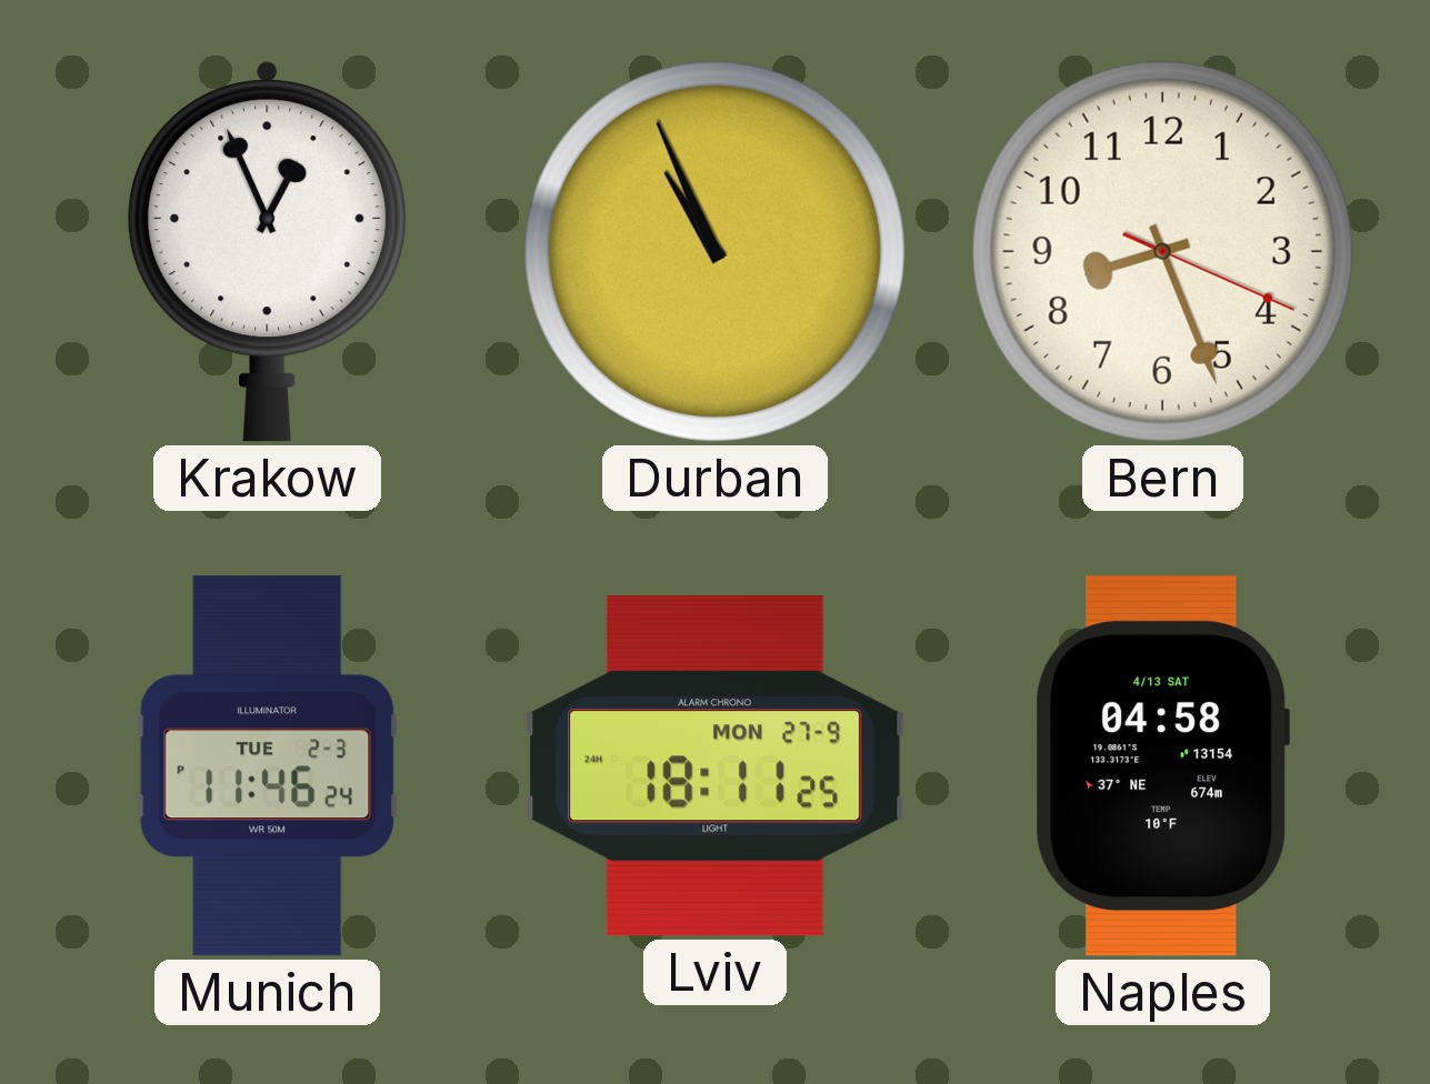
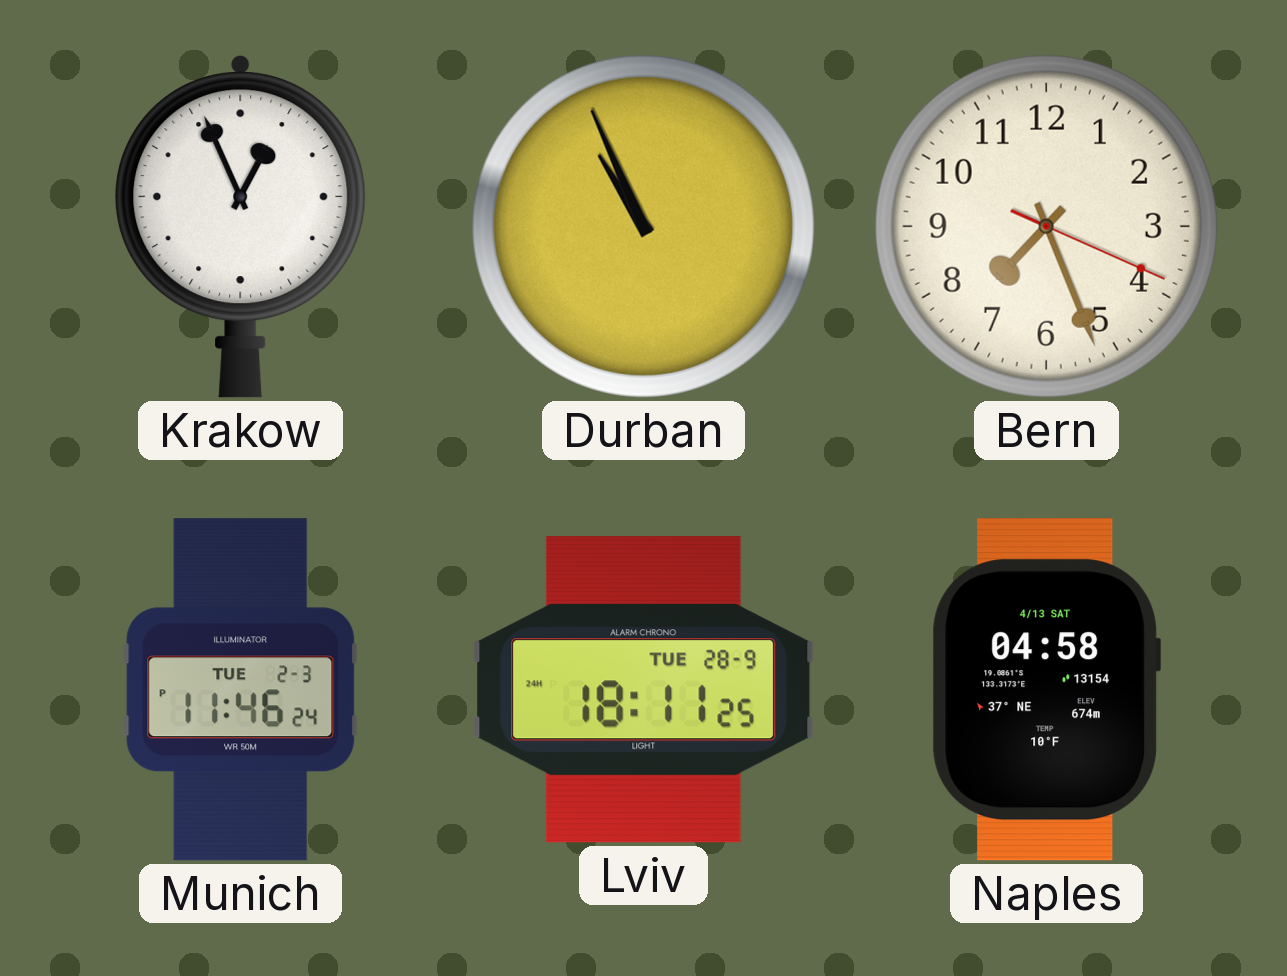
Bern: 8:26 -> 7:26 (1046, 226)
Lviv date: MON 27-9 -> TUE 28-9 (644, 690)
